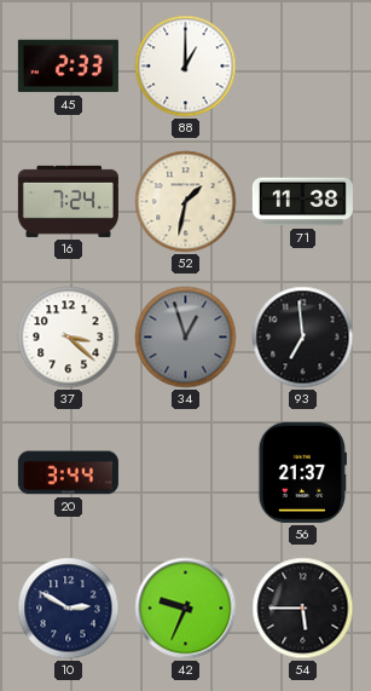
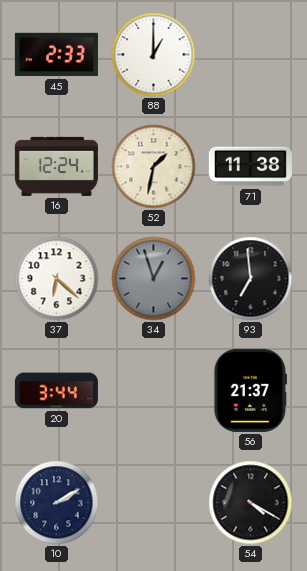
16: 7:24 -> 12:24 (56, 166)
37: 3:22 -> 6:22 (57, 279)
10: 2:50 -> 2:10 (57, 503)
42: 9:34 -> none (186, 609)
54: 5:45 -> 4:20 (251, 503)
